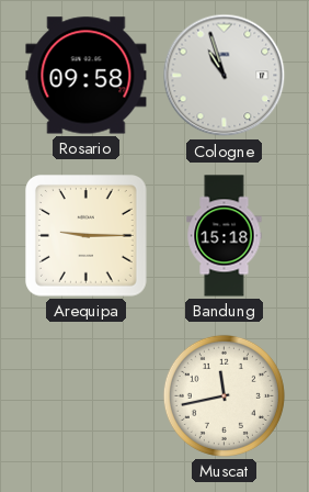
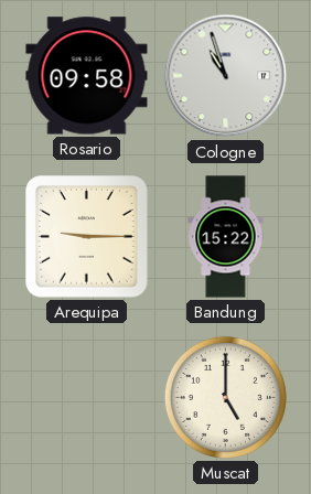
Bandung: 15:18 -> 15:22 (226, 237)
Muscat: 11:43 -> 5:00 (225, 397)
